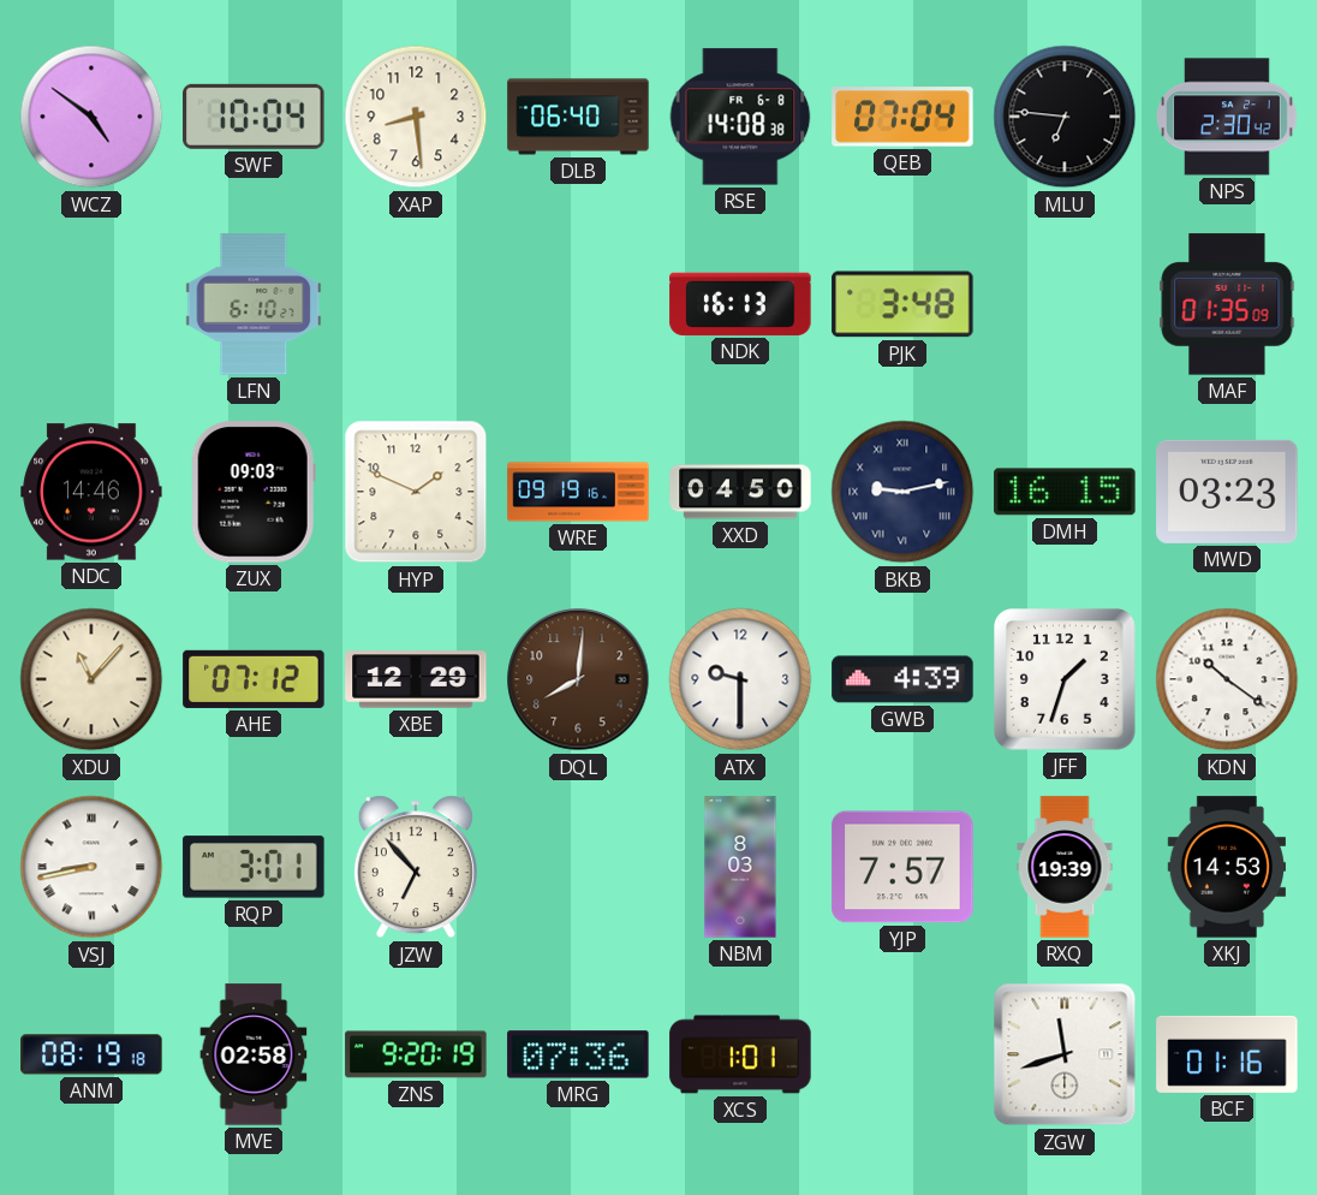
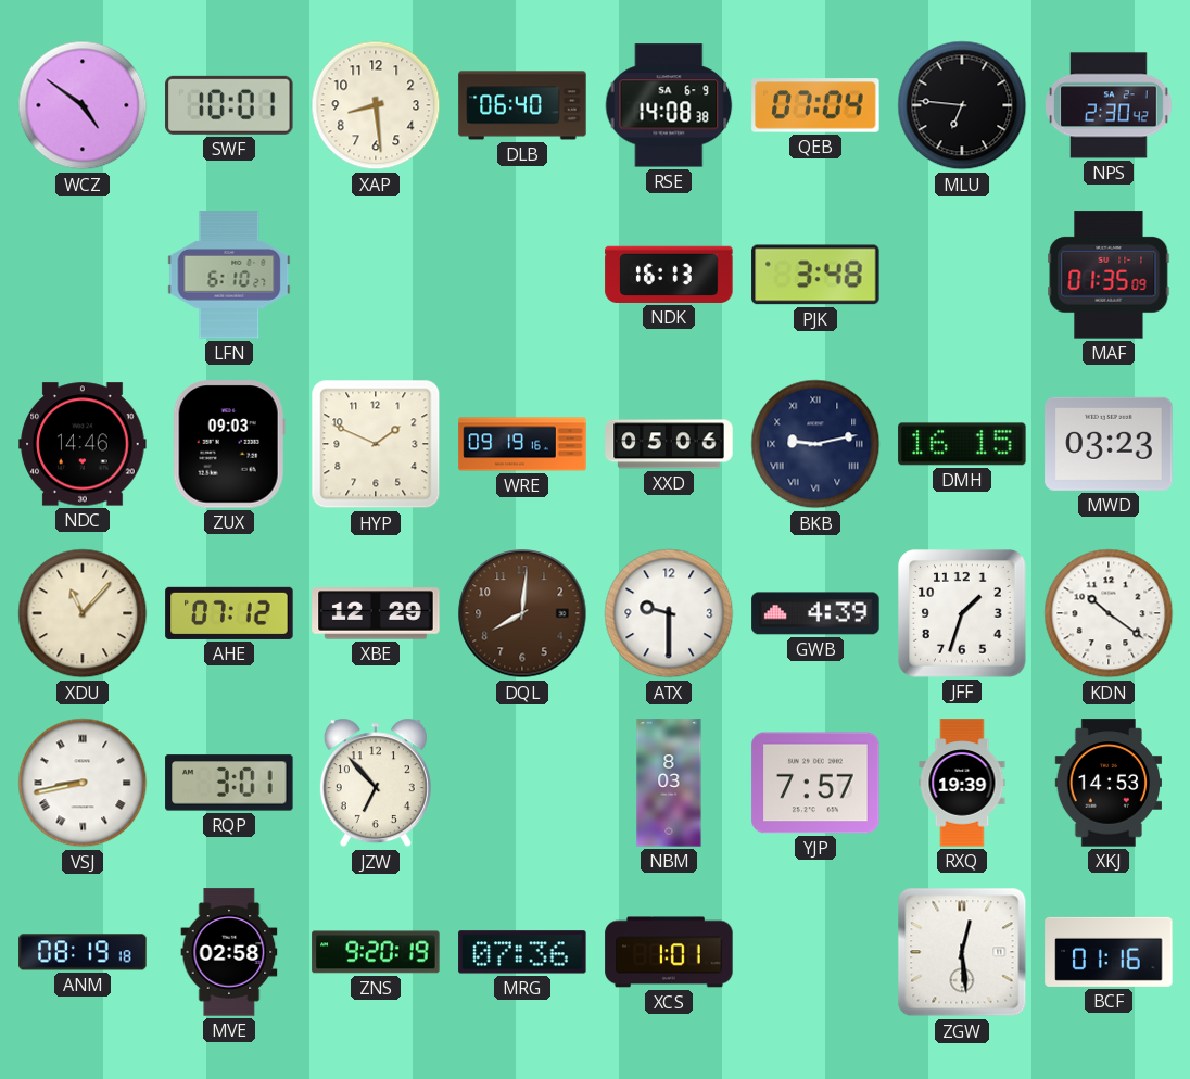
SWF: 10:04 -> 10:01 (229, 105)
RSE date: FR 6-8 -> SA 6-9 (669, 105)
XXD: 04:50 -> 05:06 (669, 444)
ZGW: 11:42 -> 12:29 (962, 952)
